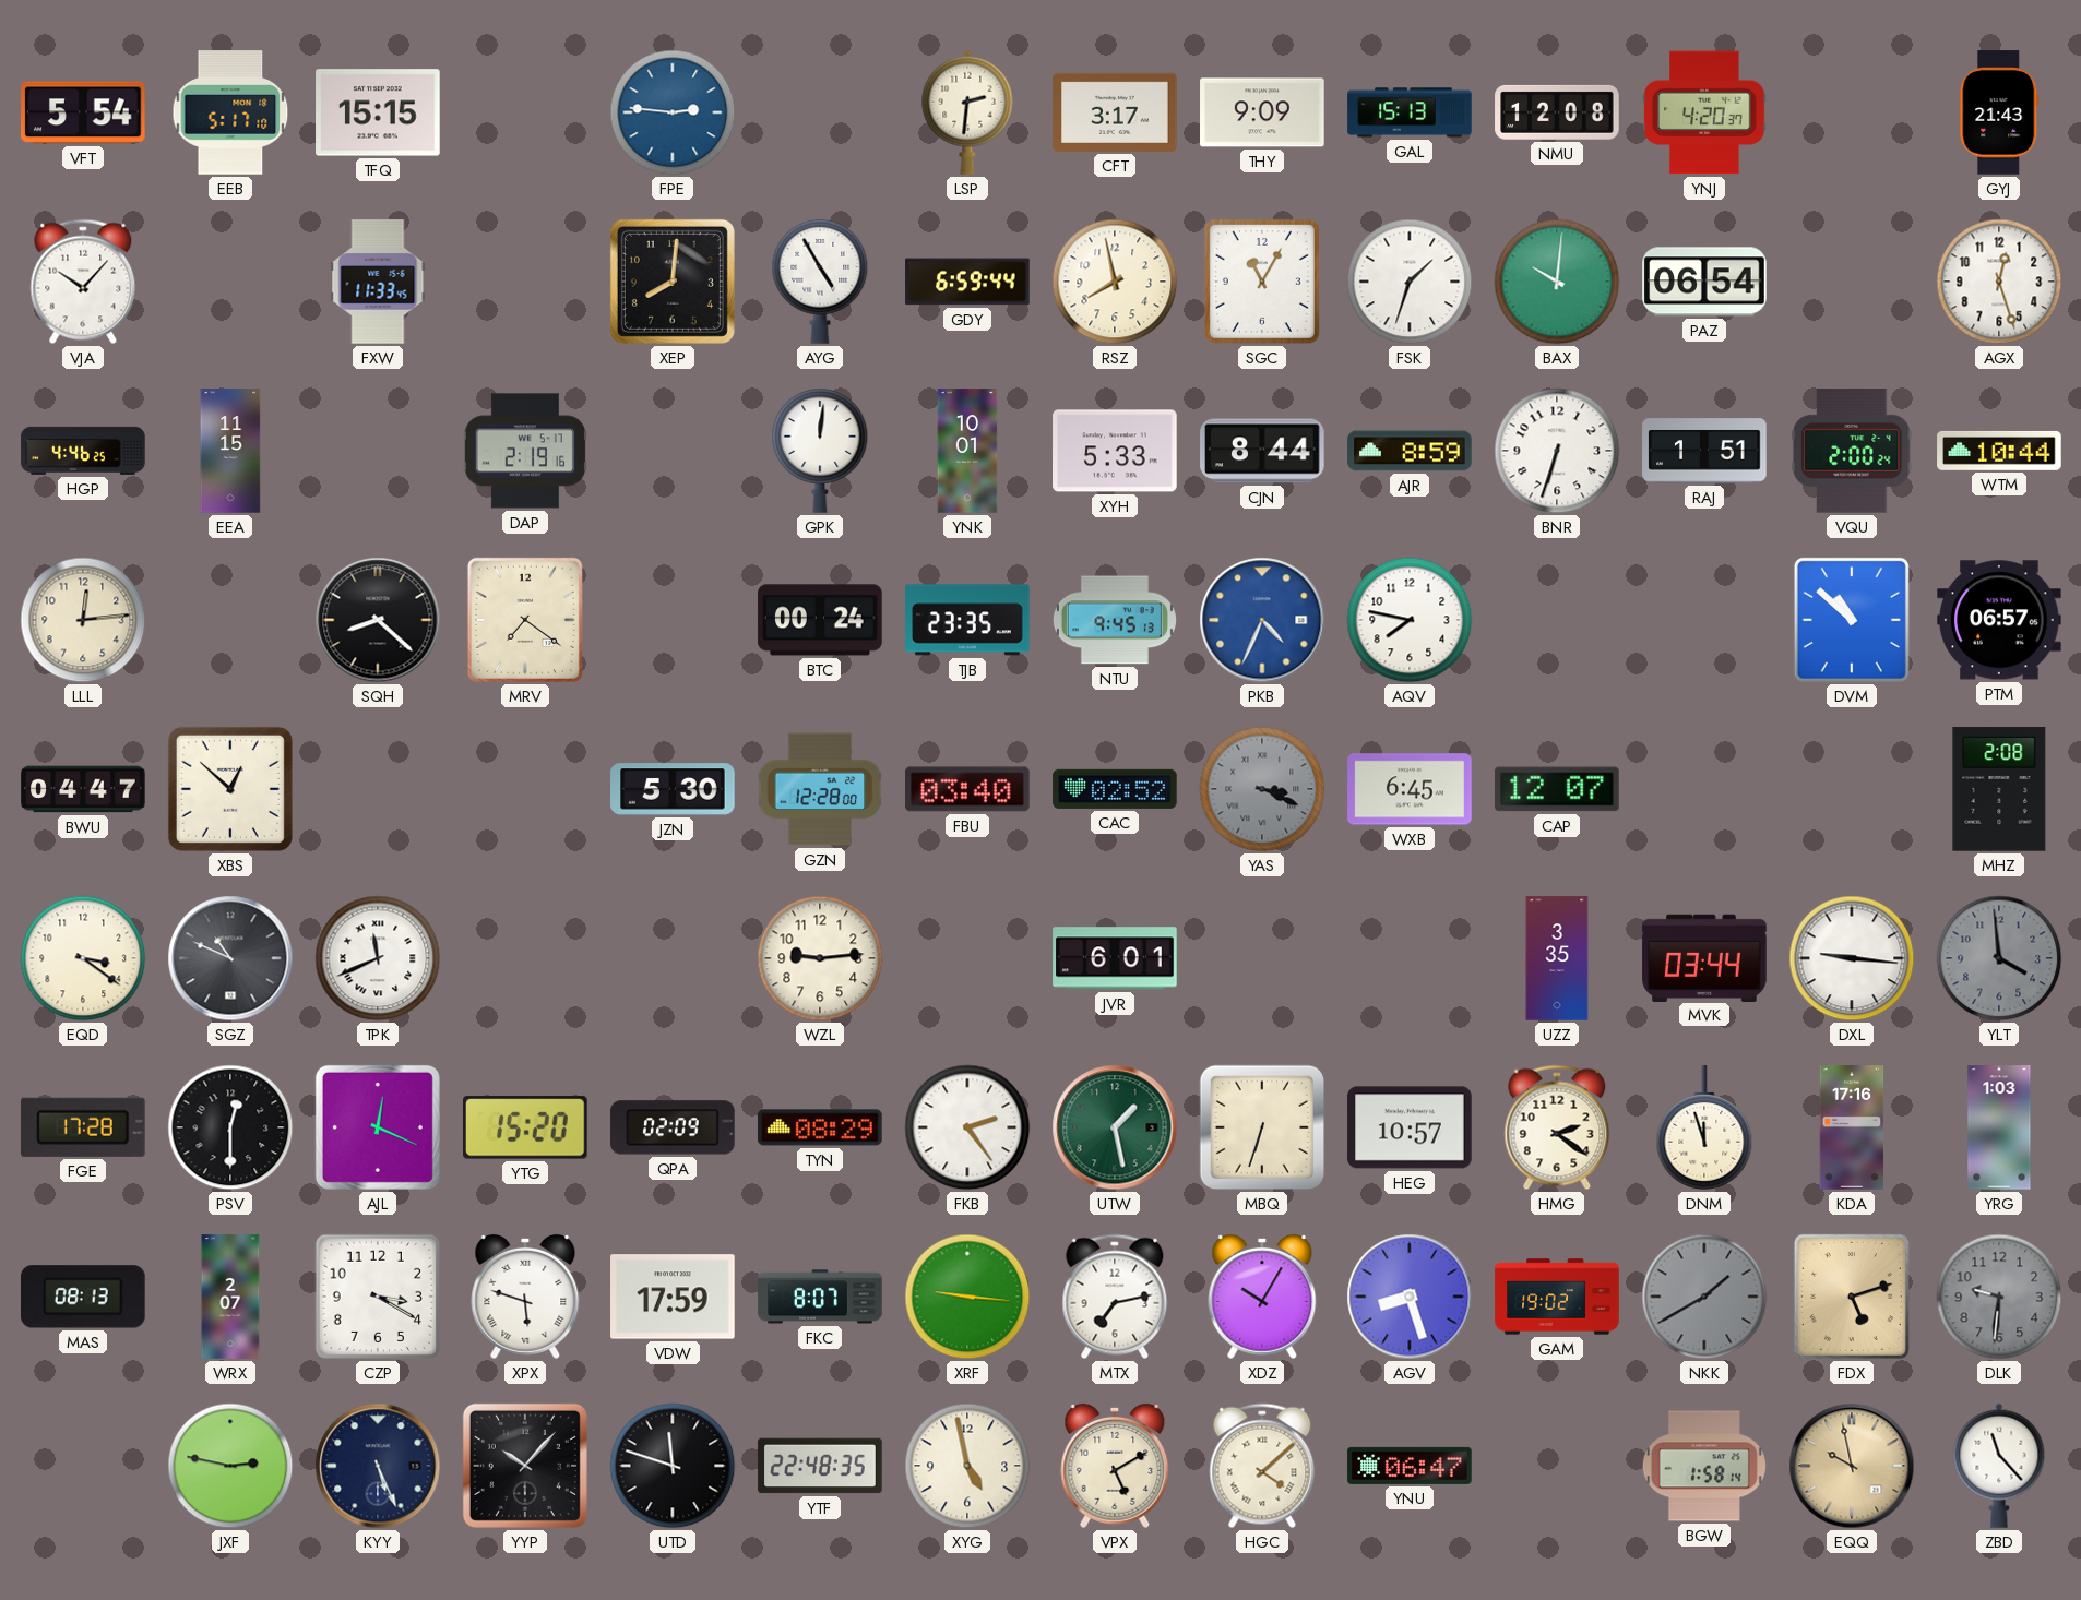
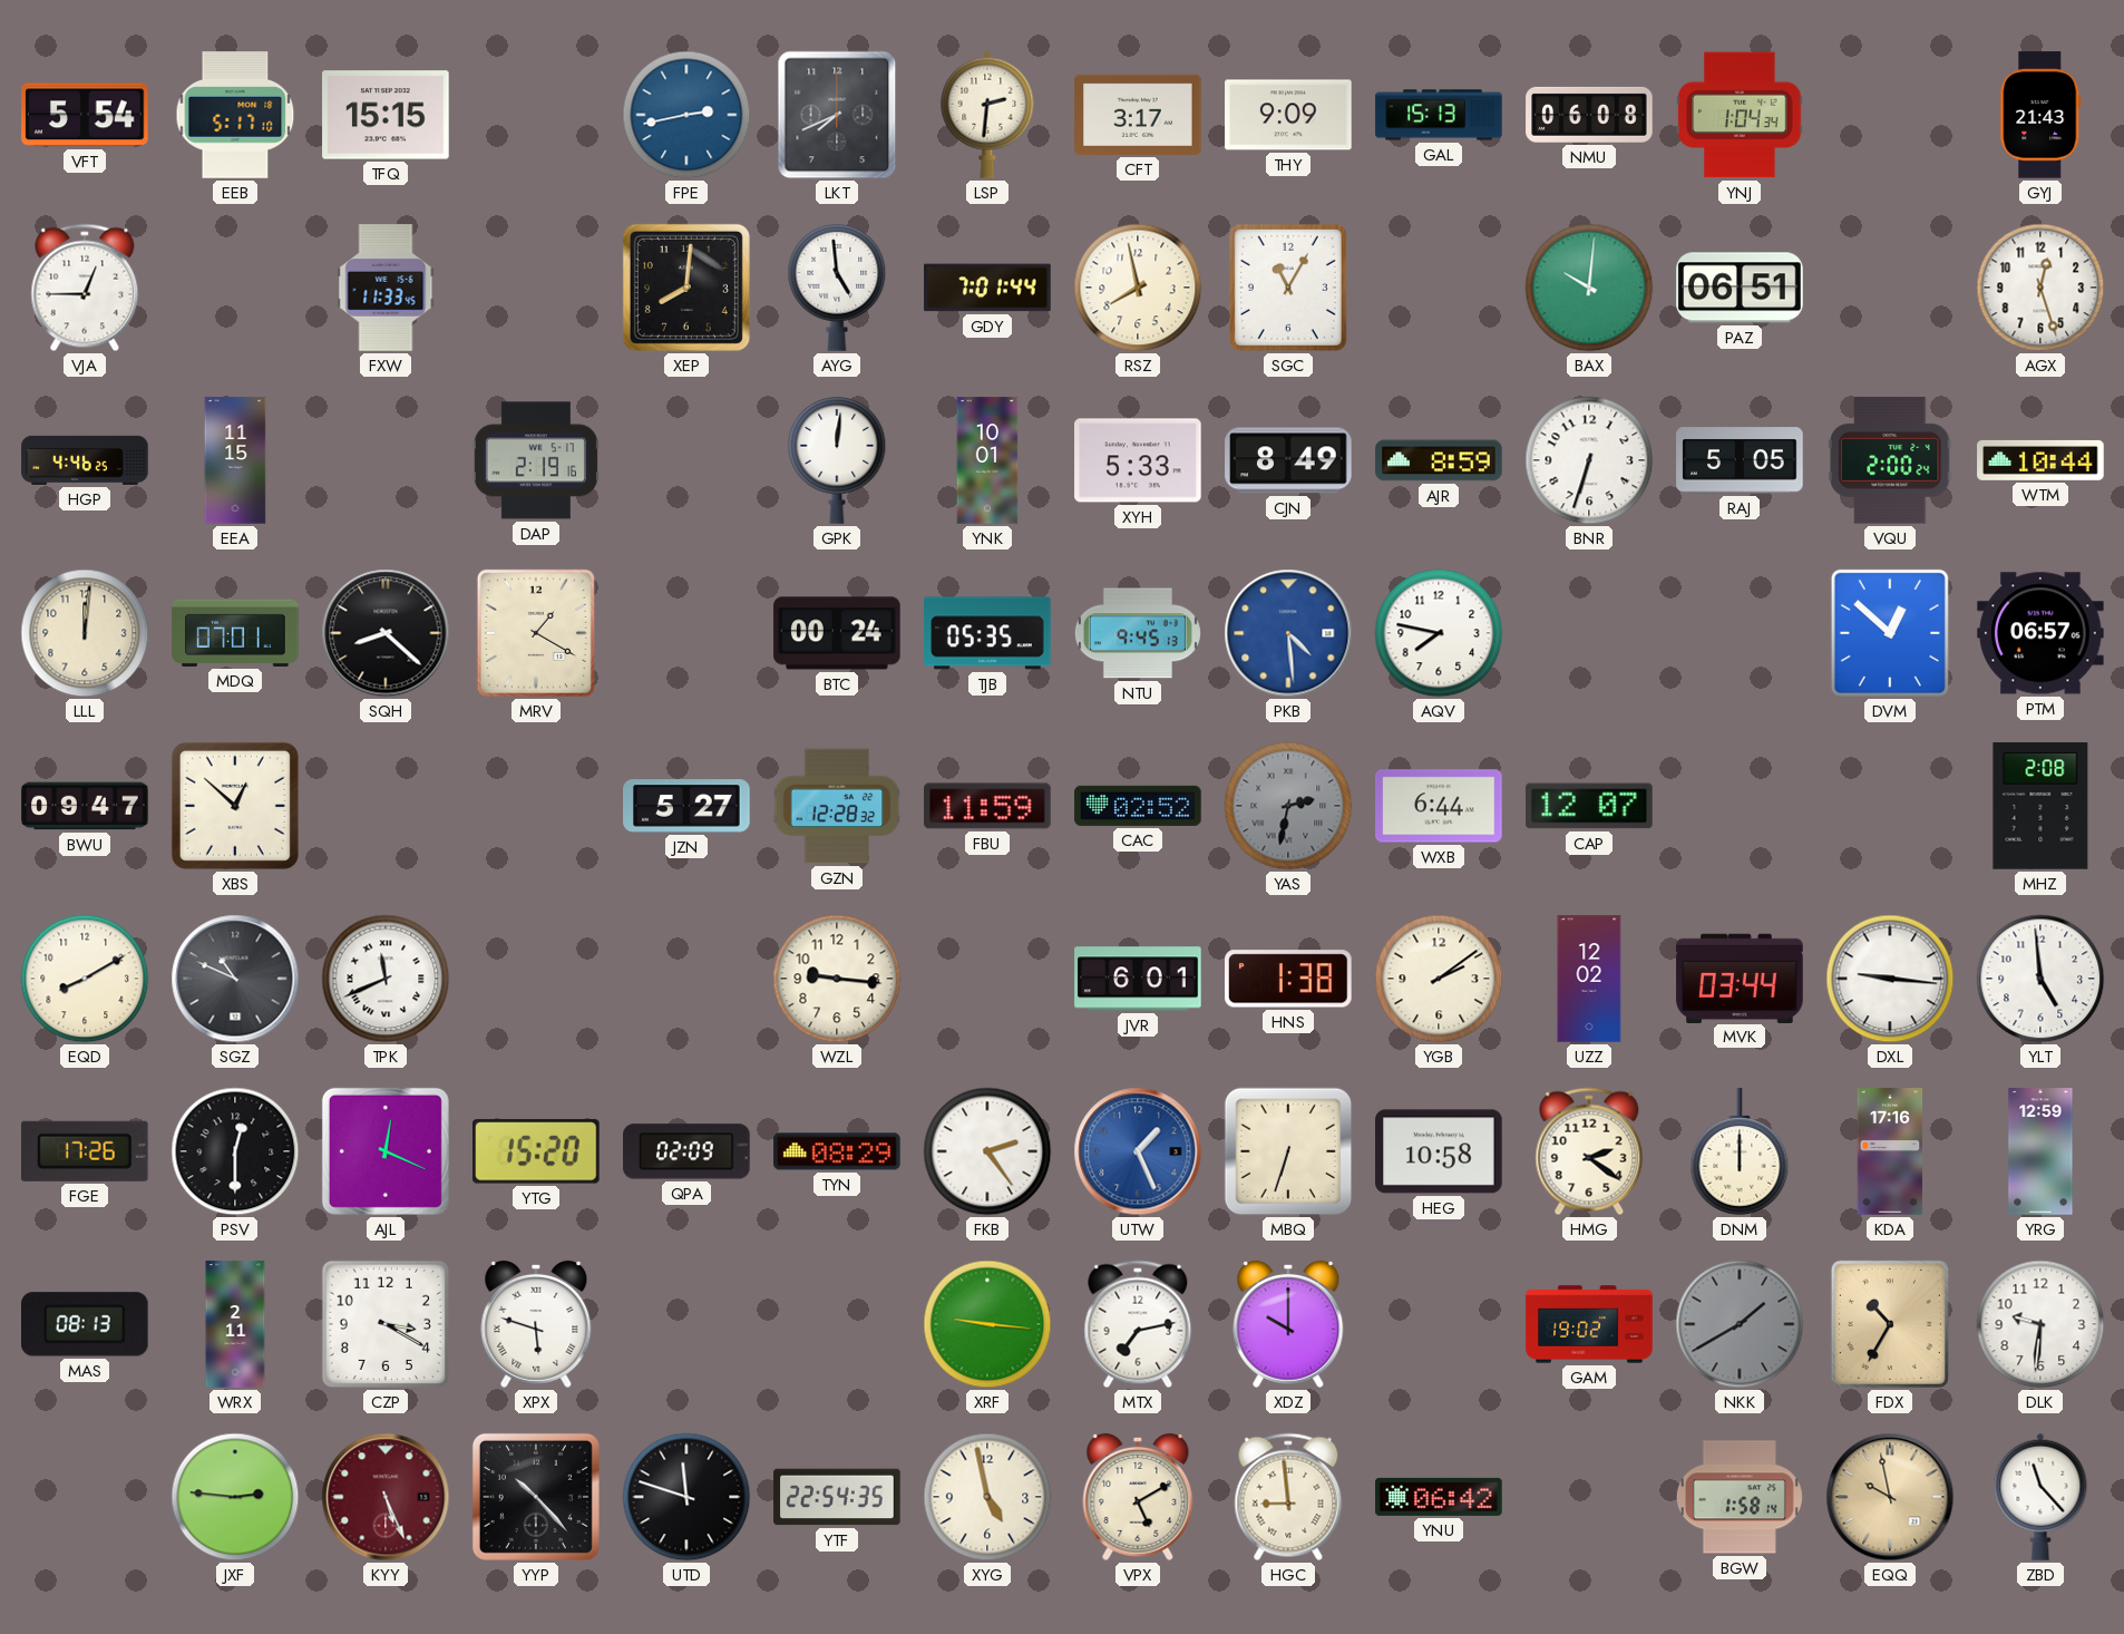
FPE: 2:46 -> 2:43 (686, 115)
LKT: none -> 7:41 (837, 115)
NMU: 12:08 -> 06:08 (1589, 115)
YNJ: 4:20 -> 1:04 (1740, 115)
VJA: 10:07 -> 12:45 (85, 288)
AYG: 4:55 -> 4:59 (837, 288)
GDY: 6:59 -> 7:01 (987, 288)
FSK: 1:33 -> none (1410, 282)
PAZ: 06:54 -> 06:51 (1740, 288)
CJN: 8:44 -> 8:49 (1288, 460)
RAJ: 1:51 -> 5:05 (1740, 460)
LLL: 12:14 -> 12:01 (85, 633)
MDQ: none -> 07:01 (235, 633)
MRV: 7:21 -> 1:20 (536, 633)
TJB: 23:35 -> 05:35 (987, 633)
PKB: 4:34 -> 4:29 (1288, 633)
DVM: 10:52 -> 12:52 (1890, 633)
BWU: 04:47 -> 09:47 (85, 806)
JZN: 5:30 -> 5:27 (686, 806)
GZN: 12:28:00 -> 12:28:32 (837, 806)
FBU: 03:40 -> 11:59 (987, 806)
YAS: 3:19 -> 2:32 (1288, 806)
WXB: 6:45 -> 6:44 (1439, 806)
EQD: 3:21 -> 8:10 (85, 979)
WZL: 9:14 -> 9:16 (837, 979)
HNS: none -> 1:38 (1289, 979)
YGB: none -> 2:09 (1439, 979)
UZZ: 3:35 -> 12:02 (1589, 979)
YLT: 3:59 -> 4:59 (2040, 979)
YLT dial: grey -> white (2040, 979)
FGE: 17:28 -> 17:26 (85, 1151)
UTW: 1:28 -> 1:26 (1138, 1151)
UTW dial: green -> blue (1138, 1151)
HEG: 10:57 -> 10:58 (1439, 1151)
DNM: 11:57 -> 12:00 (1740, 1151)
YRG: 1:03 -> 12:59 (2040, 1151)
WRX: 2:07 -> 2:11 (235, 1324)
VDW: 17:59 -> none (673, 1297)
FKC: 8:07 -> none (820, 1297)
XDZ: 10:05 -> 10:00 (1288, 1324)
AGV: 8:27 -> none (1410, 1297)
FDX: 5:12 -> 10:35 (1890, 1324)
DLK dial: grey -> white (2040, 1324)
JXF: 2:47 -> 2:46 (235, 1497)
KYY dial: navy -> burgundy (386, 1497)
YYP: 10:07 -> 10:23 (536, 1497)
YTF: 22:48 -> 22:54 (837, 1497)
HGC: 4:08 -> 8:59 (1288, 1497)
YNU: 06:47 -> 06:42 (1439, 1497)
